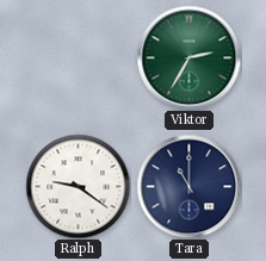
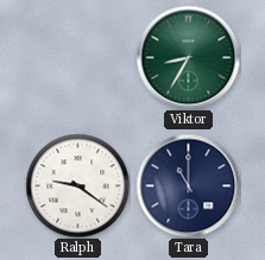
Viktor: 2:35 -> 8:35 (188, 57)
